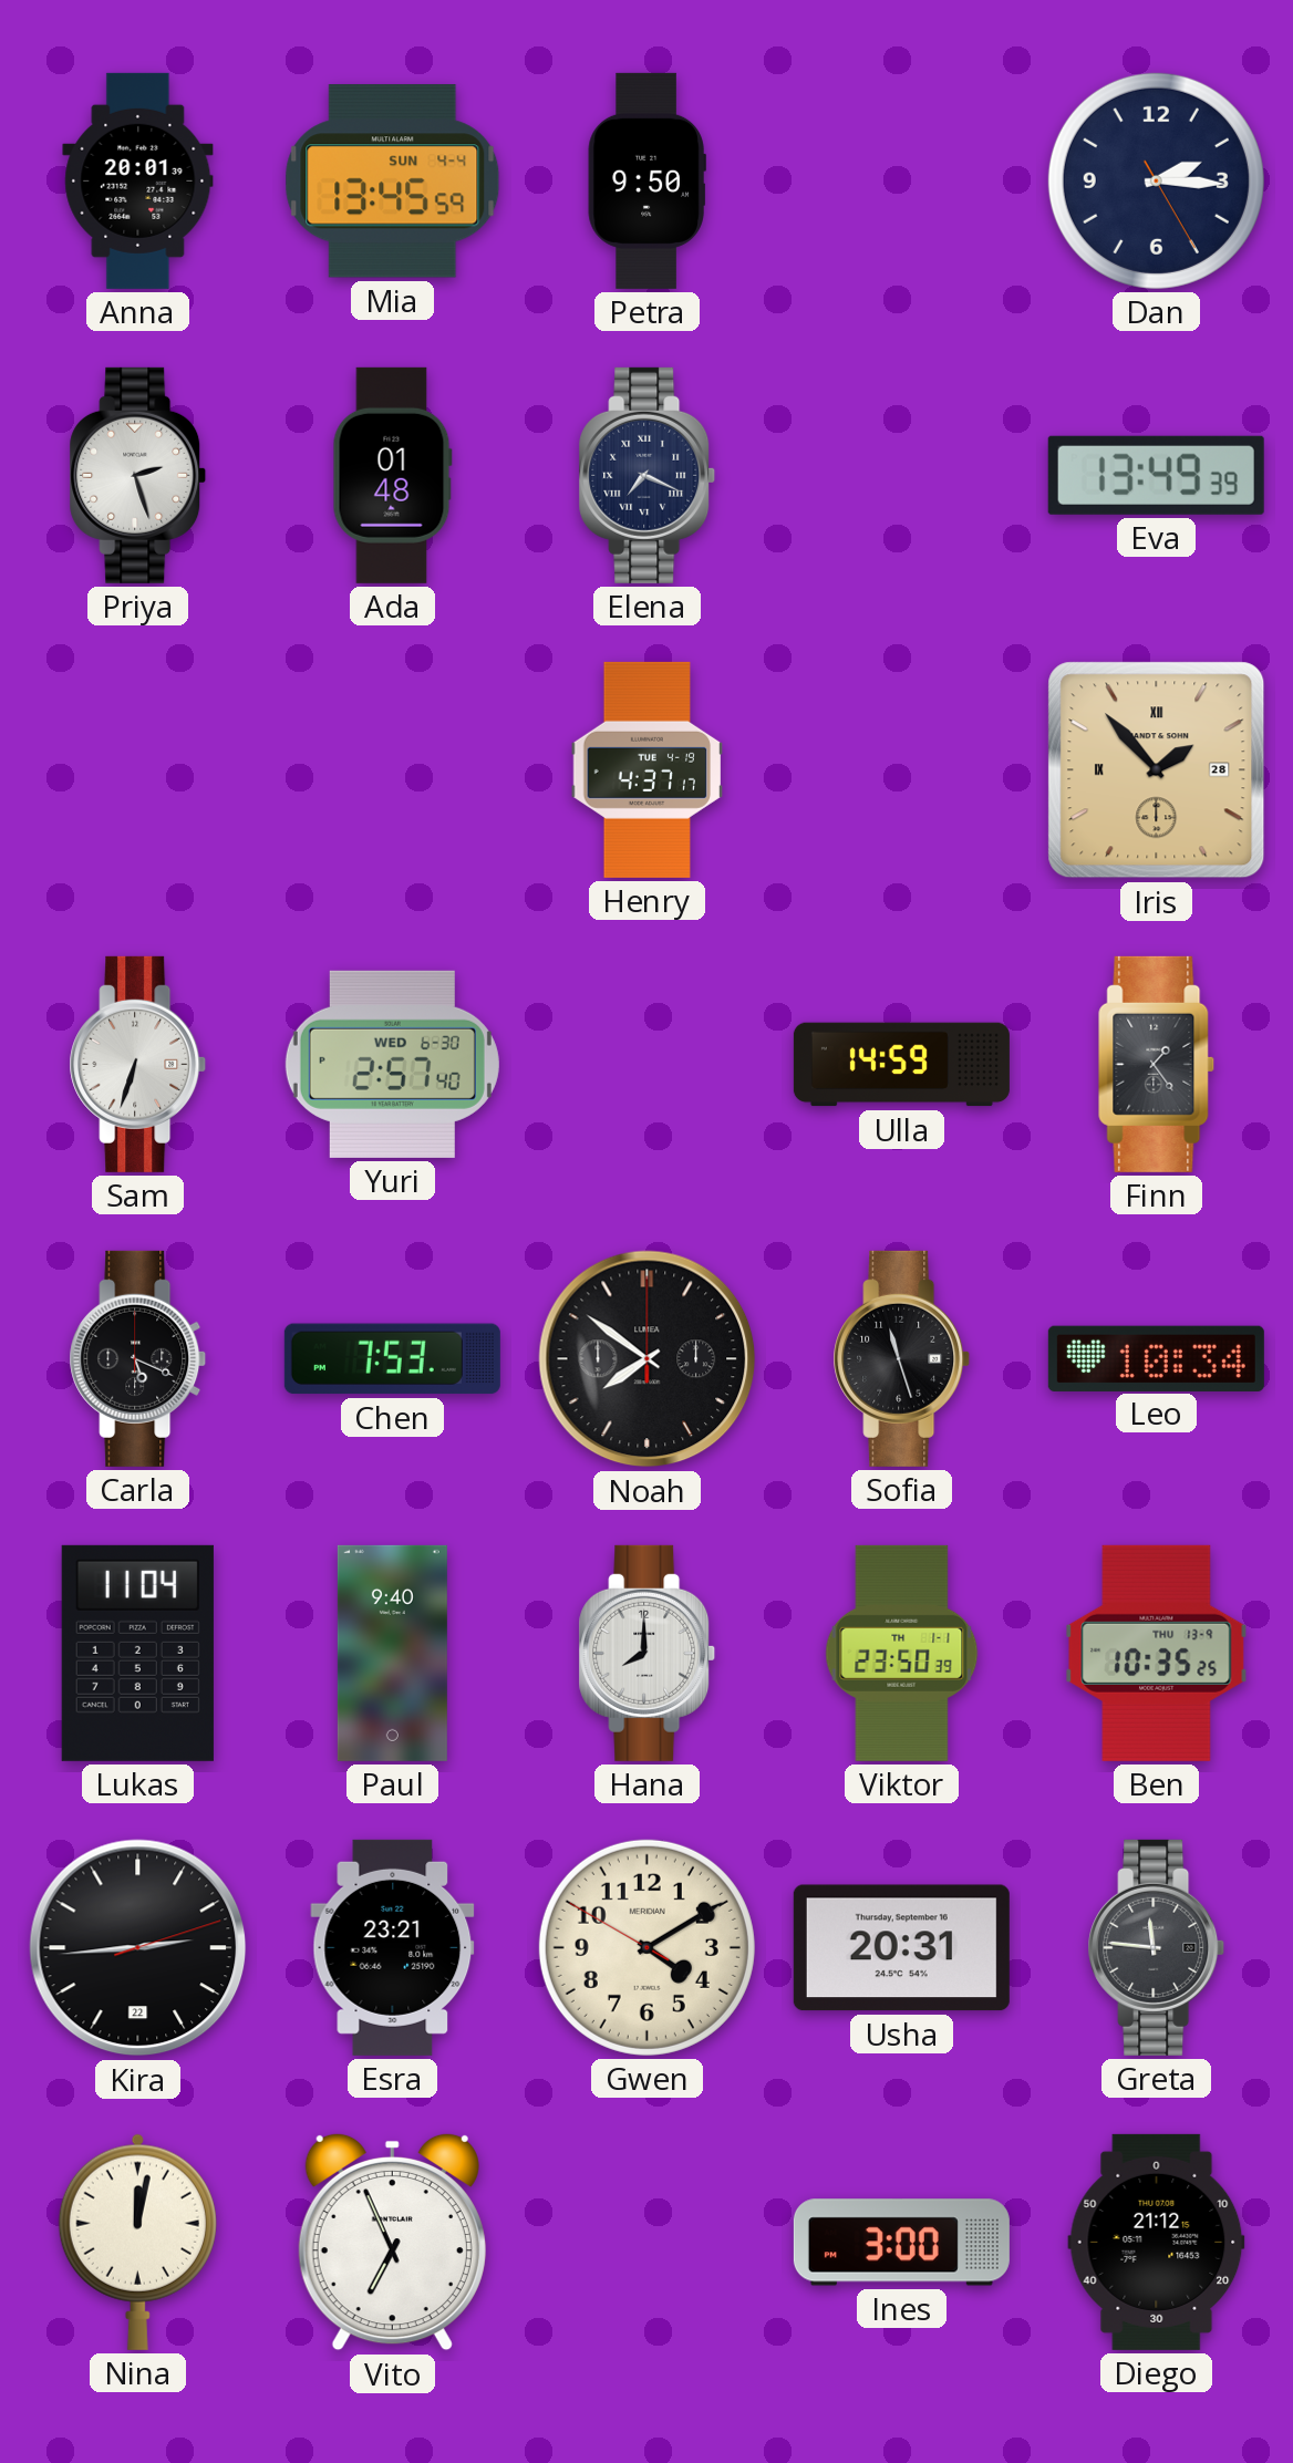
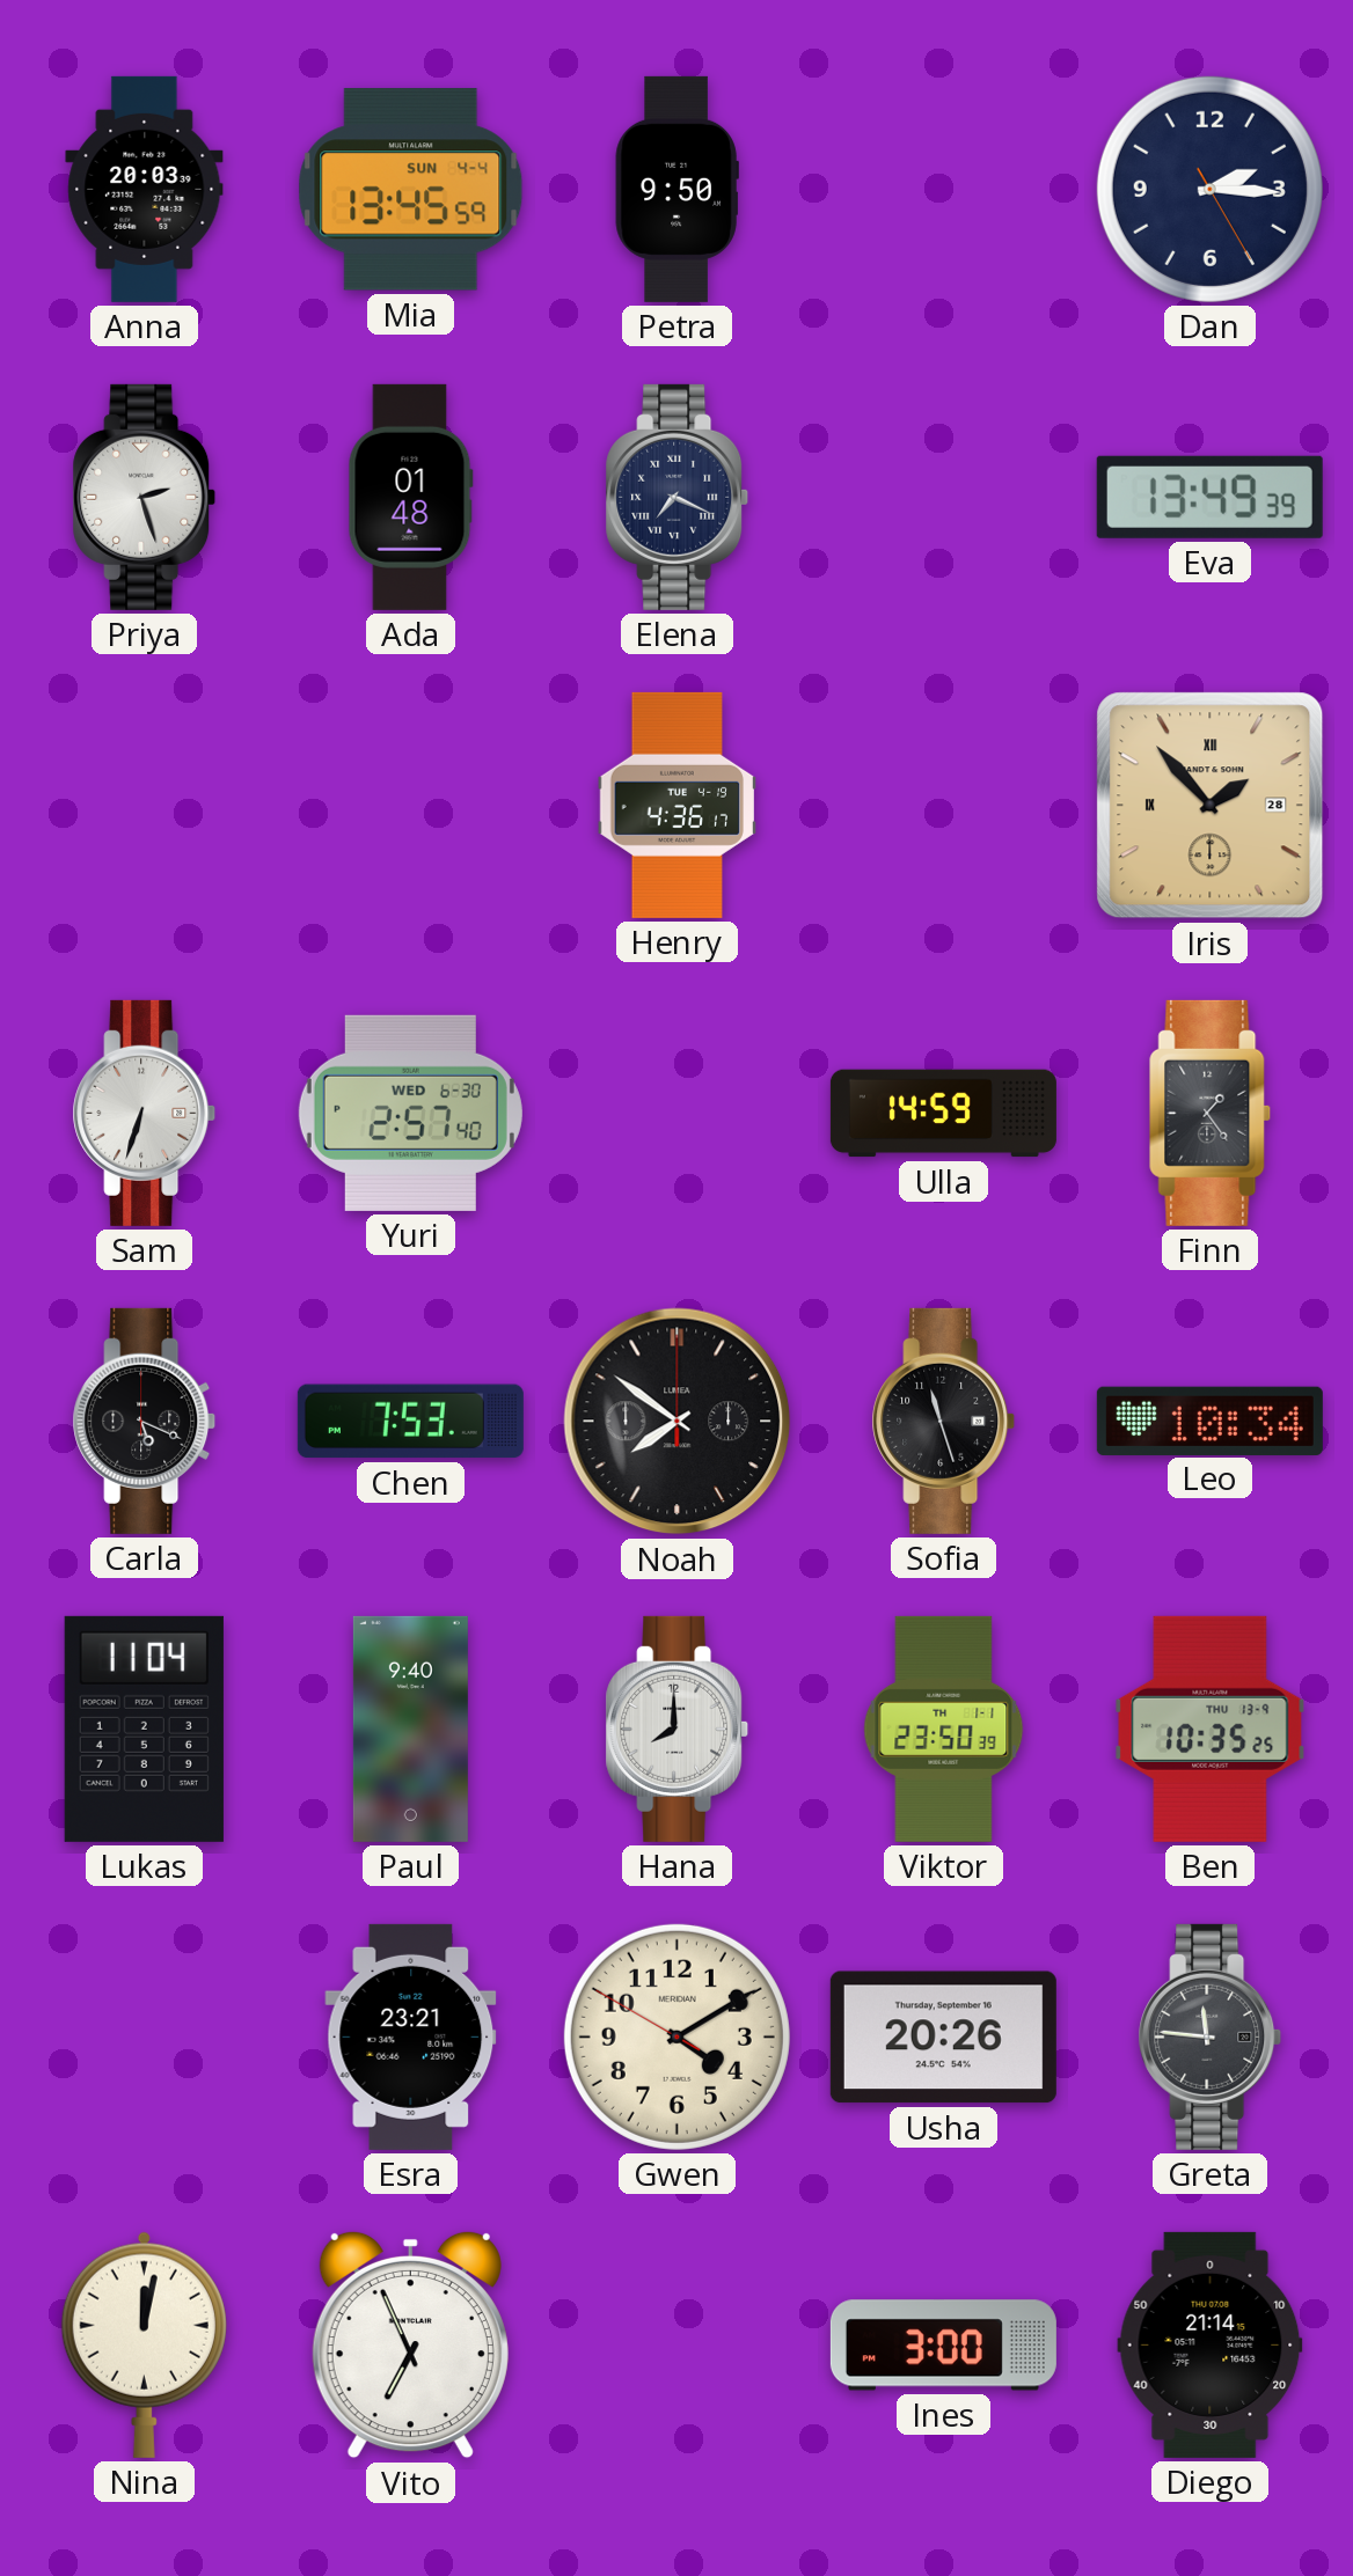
Anna: 20:01 -> 20:03 (145, 189)
Henry: 4:37 -> 4:36 (676, 805)
Kira: 2:44 -> none (138, 1948)
Usha: 20:31 -> 20:26 (943, 2038)
Diego: 21:12 -> 21:14 (1211, 2344)
